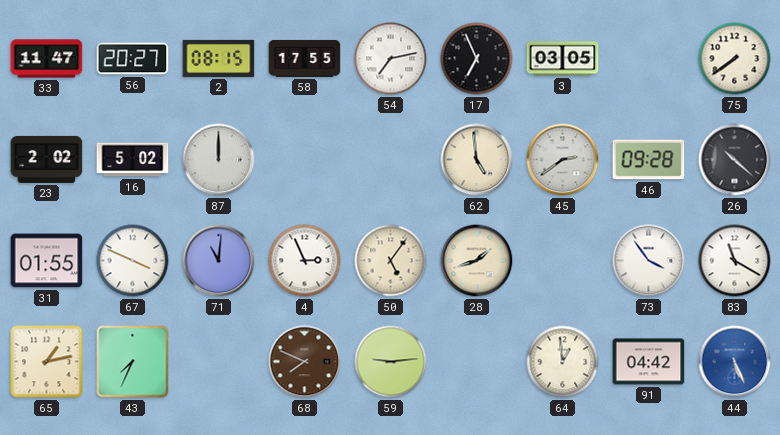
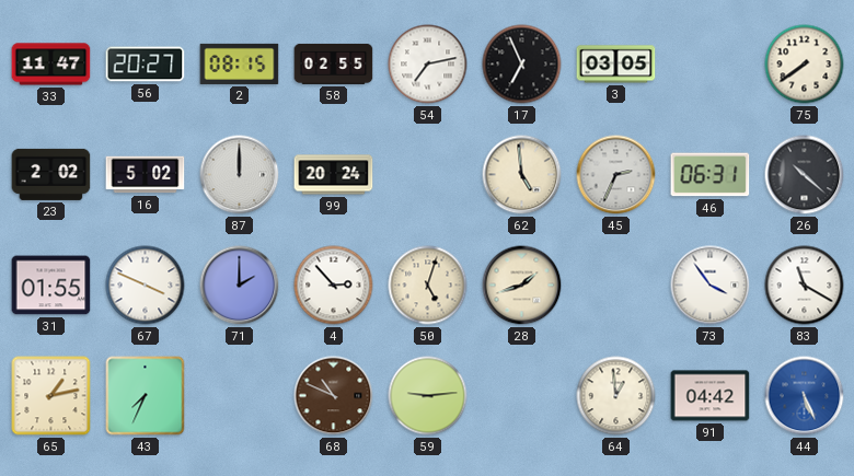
58: 17:55 -> 02:55 (334, 63)
99: none -> 20:24 (334, 175)
45: 2:39 -> 2:34 (616, 175)
46: 09:28 -> 06:31 (711, 175)
71: 11:01 -> 2:00 (240, 286)
4: 2:56 -> 2:53 (334, 286)
50: 5:06 -> 5:03 (428, 286)
68: 7:49 -> 10:49 (334, 396)
